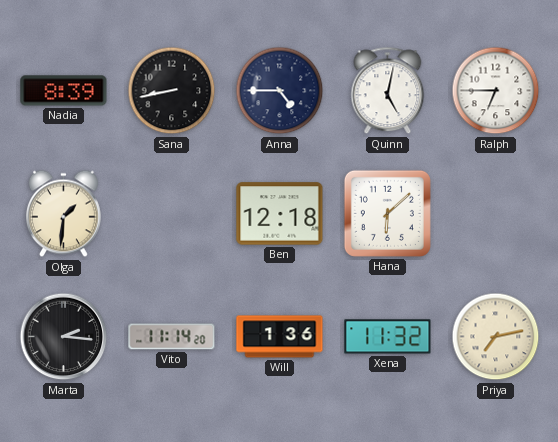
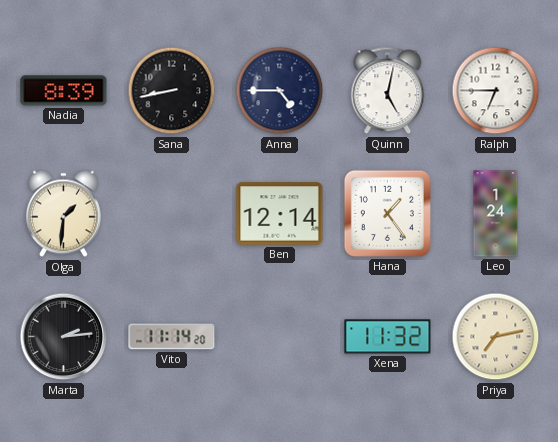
Ben: 12:18 -> 12:14 (280, 214)
Hana: 6:08 -> 1:24 (387, 213)
Leo: none -> 1:24 (496, 214)
Marta: 2:16 -> 2:14 (64, 337)
Will: 1:36 -> none (280, 337)
